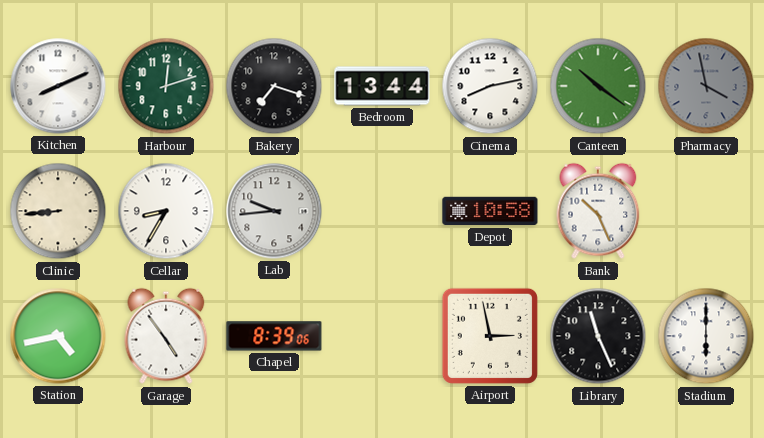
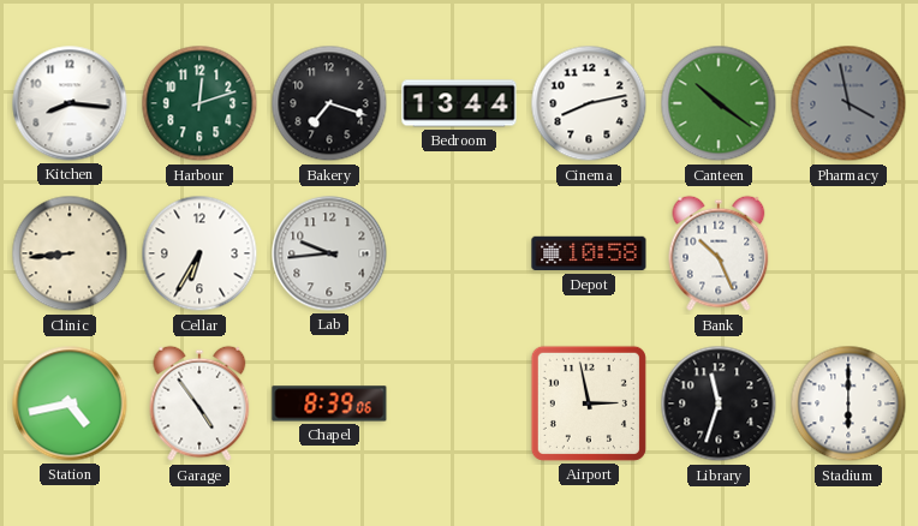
Kitchen: 8:11 -> 8:16 (70, 103)
Cellar: 8:35 -> 6:35 (199, 253)
Library: 11:26 -> 11:33 (719, 404)
